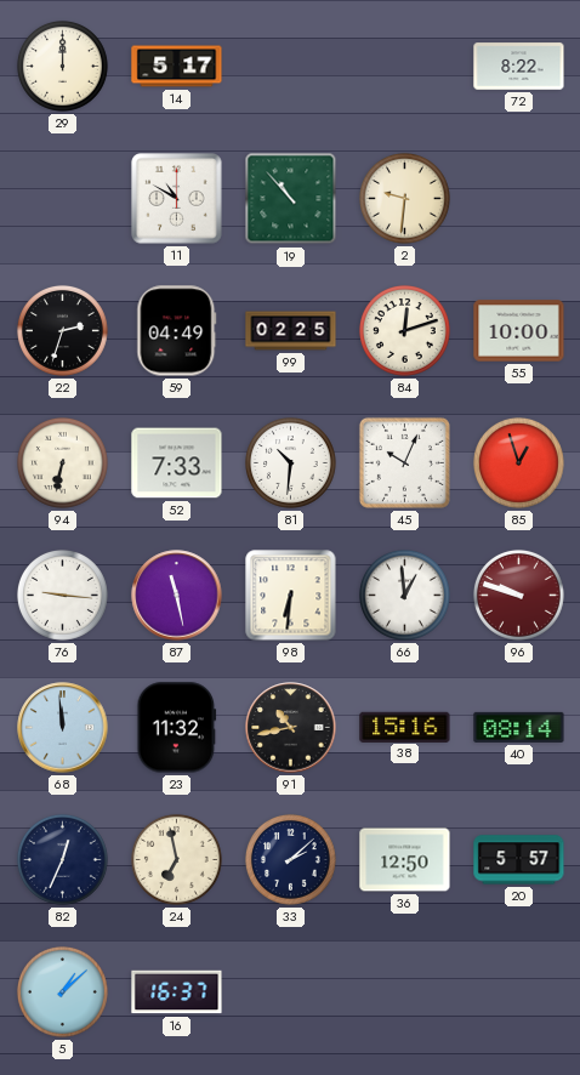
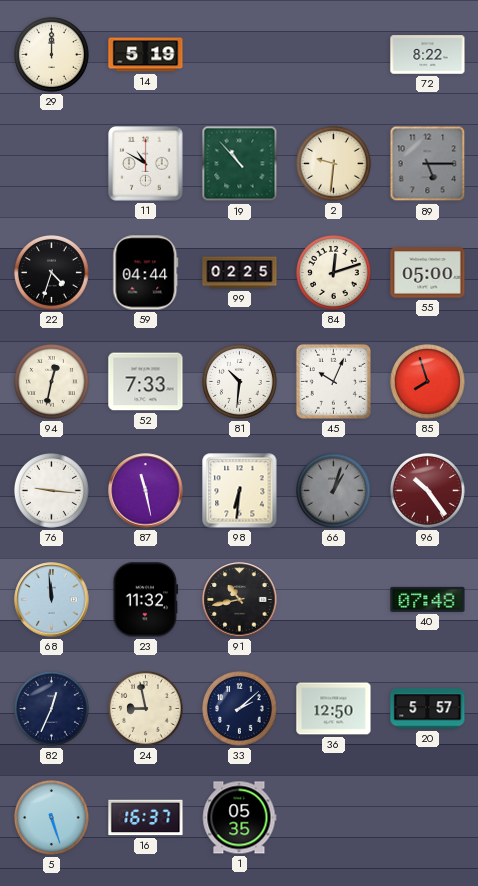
14: 5:17 -> 5:19 (146, 55)
89: none -> 5:15 (428, 164)
22: 2:33 -> 4:33 (51, 272)
59: 04:49 -> 04:44 (146, 273)
55: 10:00 -> 05:00 (428, 273)
94: 6:32 -> 12:32 (51, 381)
85: 12:57 -> 7:57 (427, 381)
66: 12:59 -> 1:03 (333, 490)
66 dial: white -> grey (333, 490)
96: 9:48 -> 10:24 (427, 490)
38: 15:16 -> none (405, 727)
40: 08:14 -> 07:48 (428, 599)
24: 6:58 -> 8:58 (145, 708)
5: 1:08 -> 5:27 (51, 817)
1: none -> 05:35 (239, 818)
